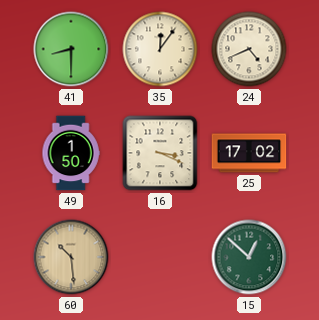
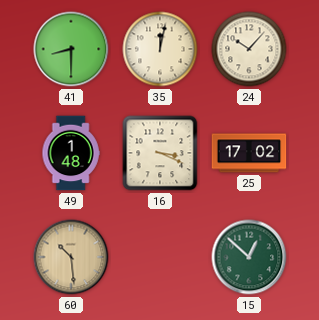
35: 12:06 -> 12:02 (160, 49)
24: 4:41 -> 10:07 (249, 49)
49: 1:50 -> 1:48 (71, 153)
